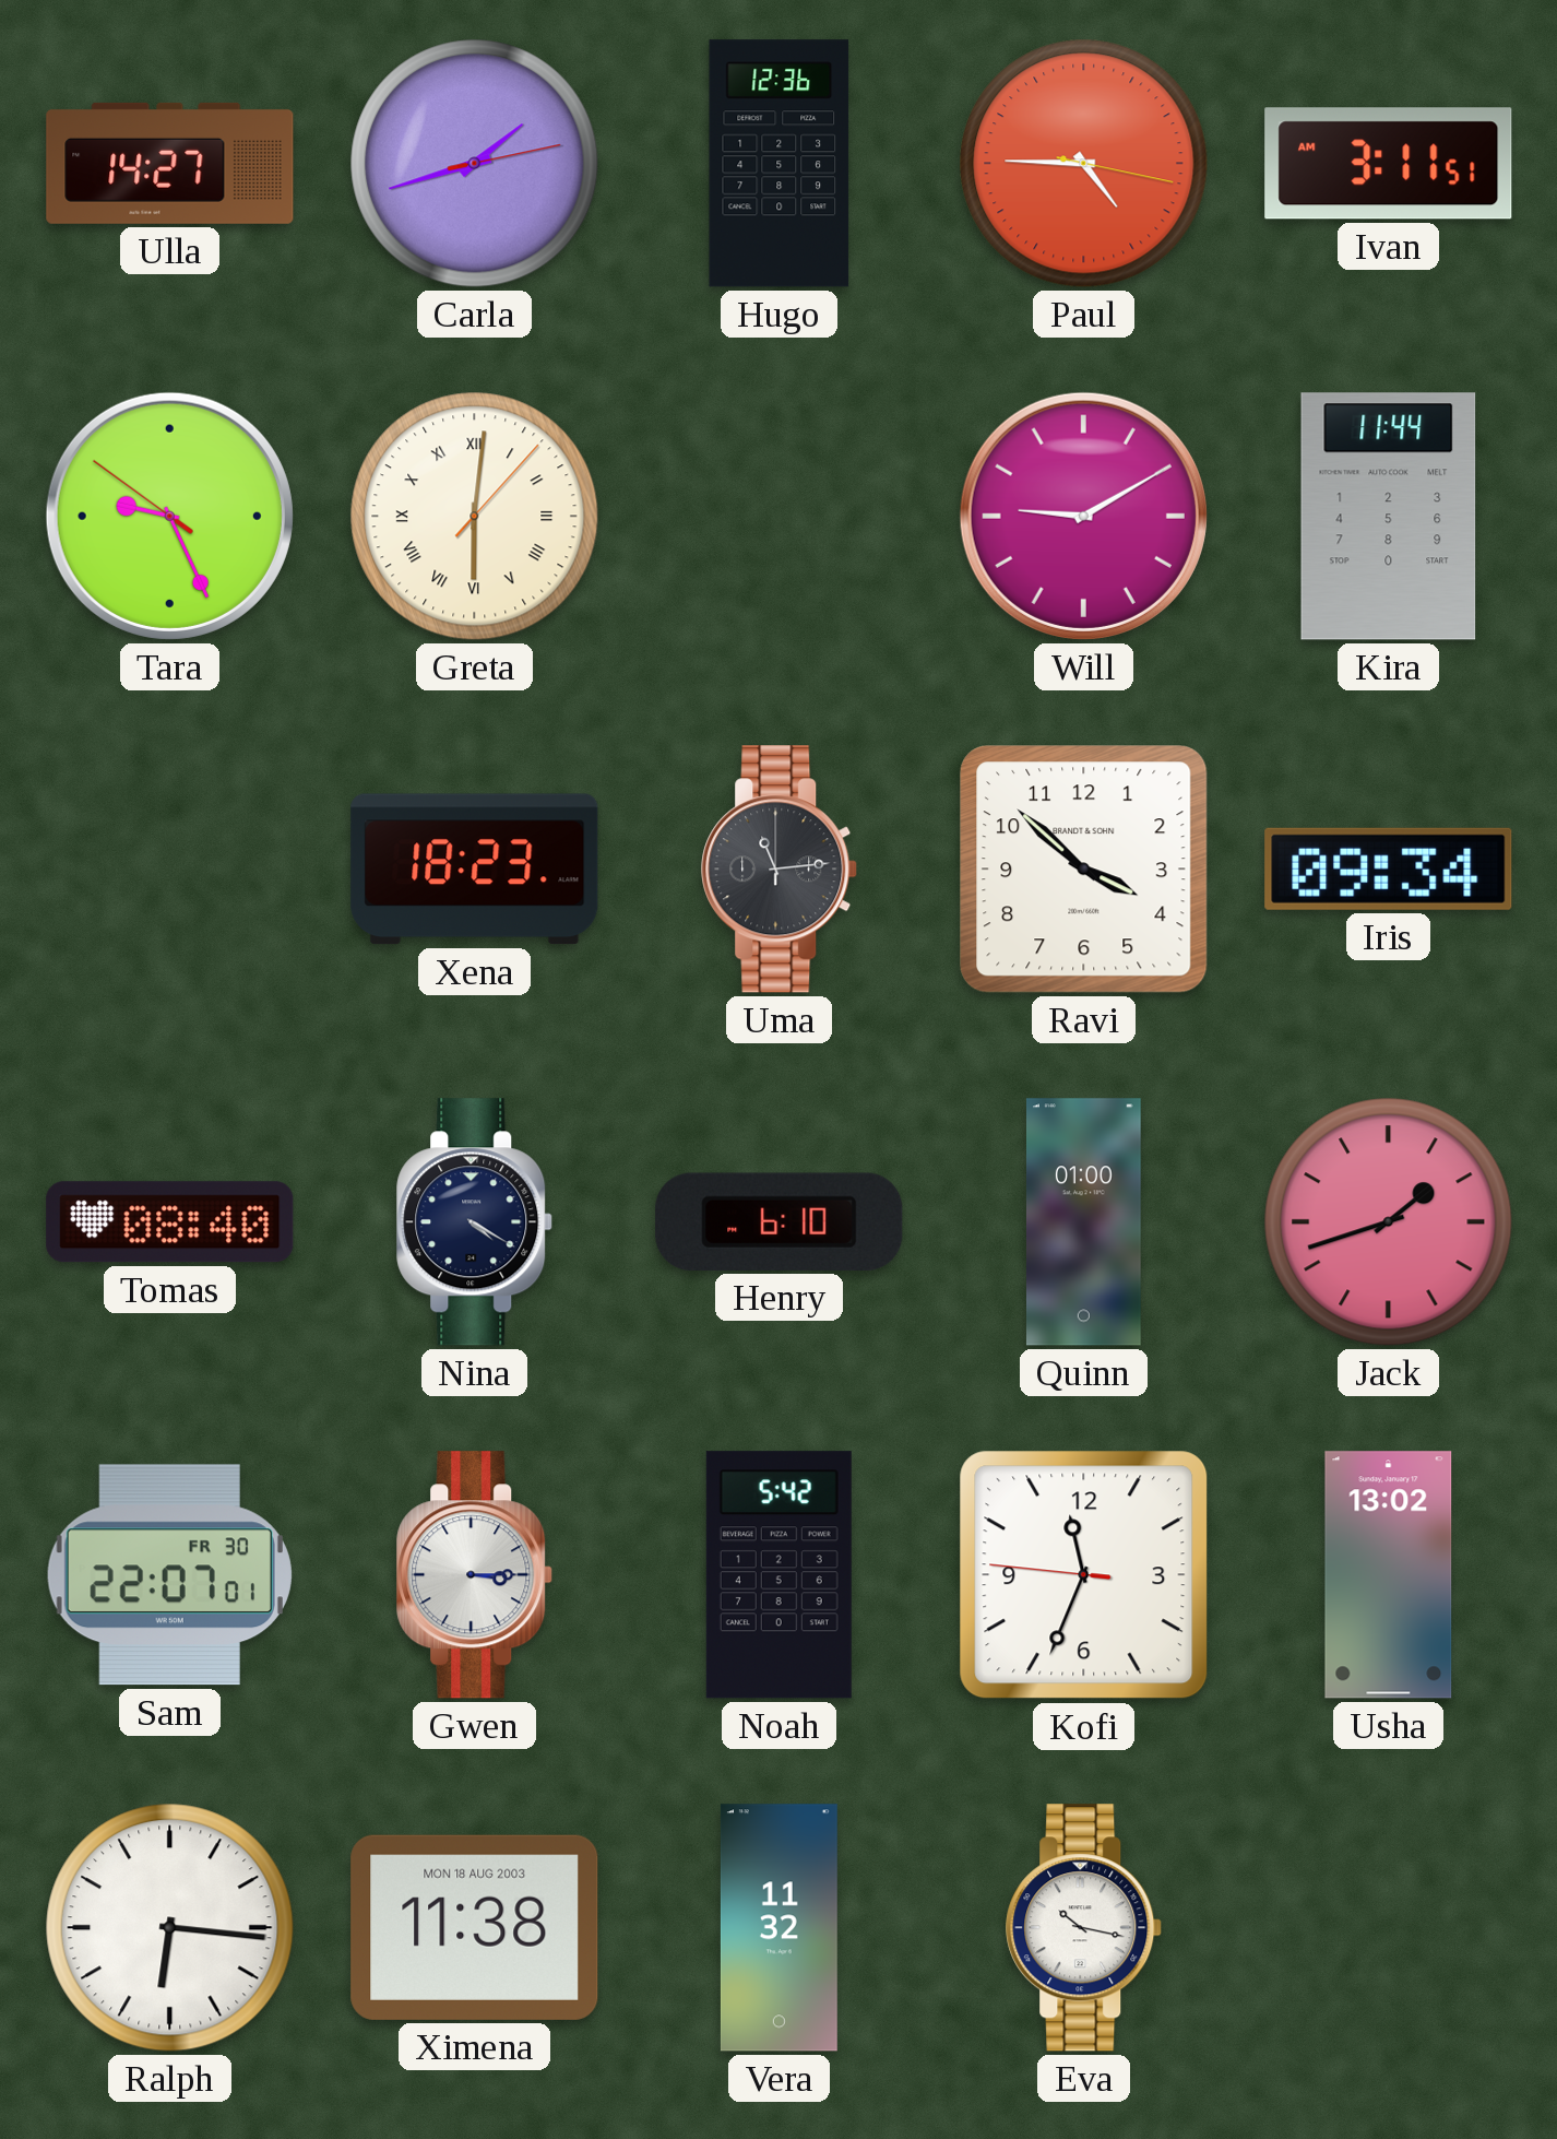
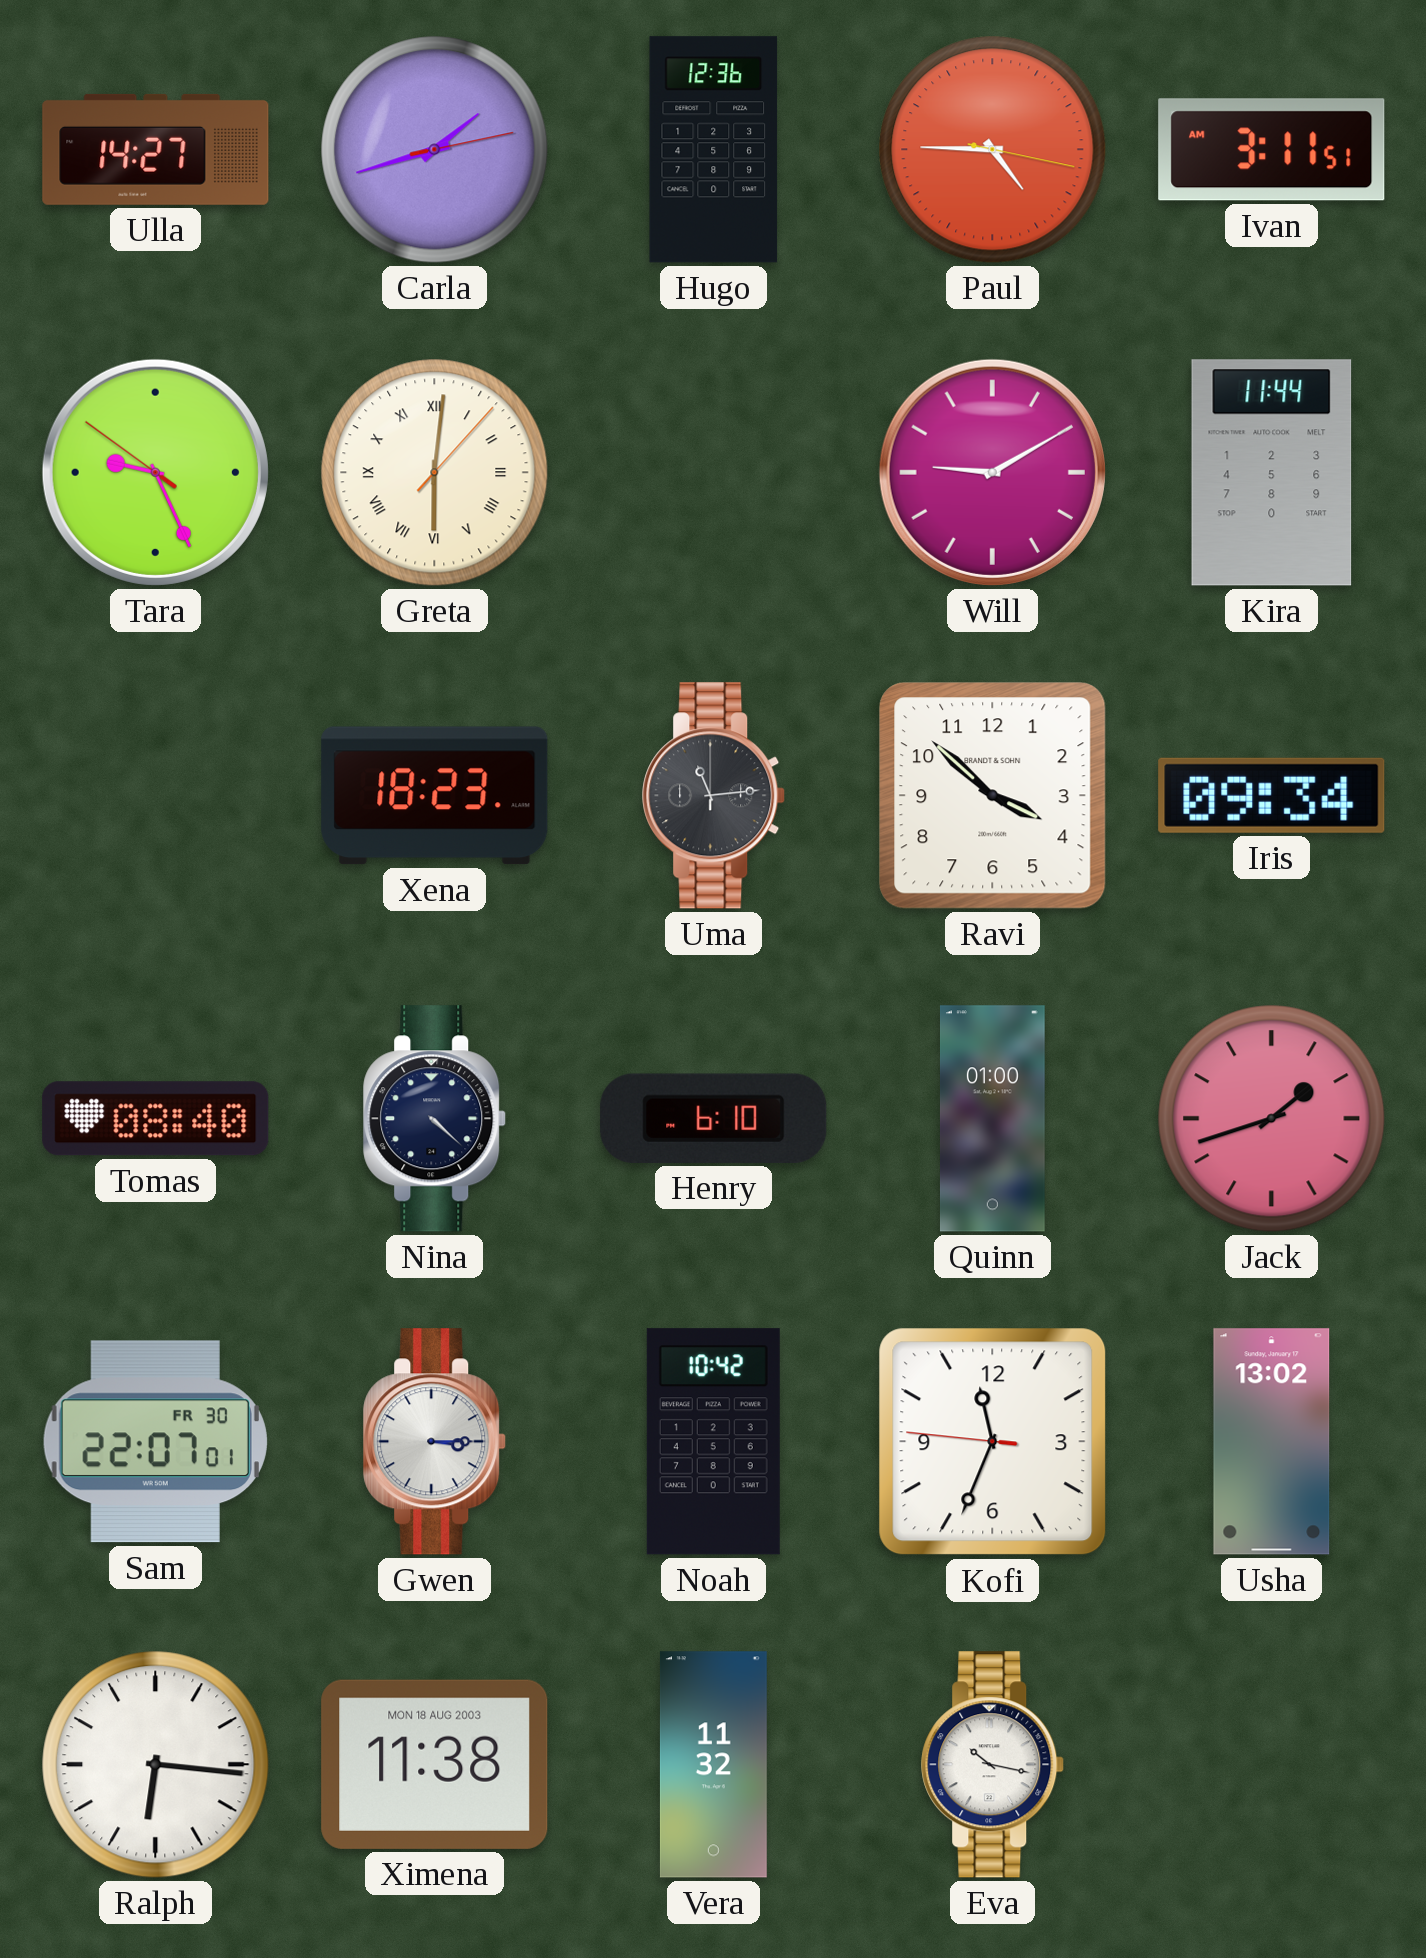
Nina: 4:20 -> 4:22 (435, 1119)
Noah: 5:42 -> 10:42 (713, 1442)
